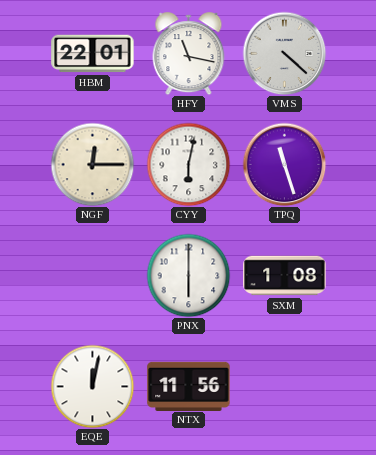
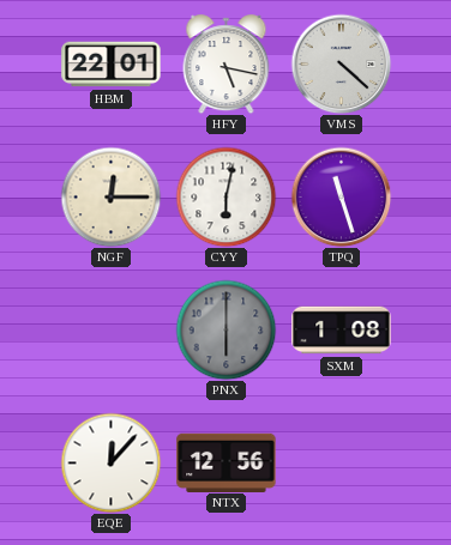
HFY: 11:17 -> 5:17 (227, 65)
PNX dial: white -> grey (225, 329)
EQE: 12:02 -> 12:07 (110, 462)
NTX: 11:56 -> 12:56 (227, 462)
